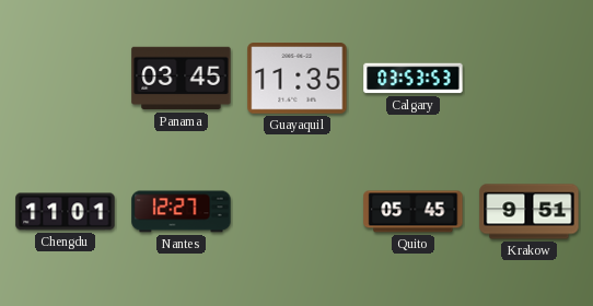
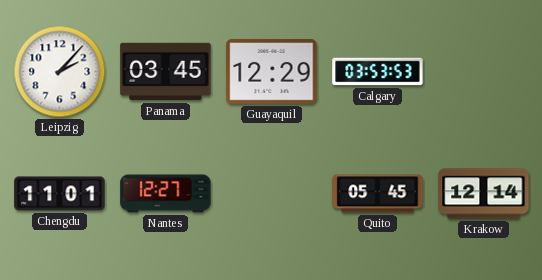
Leipzig: none -> 2:07 (60, 72)
Guayaquil: 11:35 -> 12:29 (272, 72)
Krakow: 9:51 -> 12:14 (484, 194)
